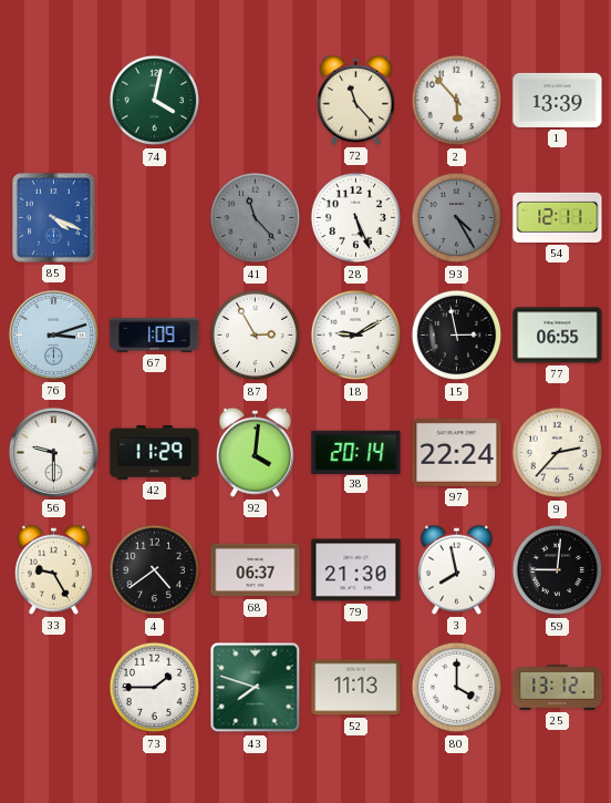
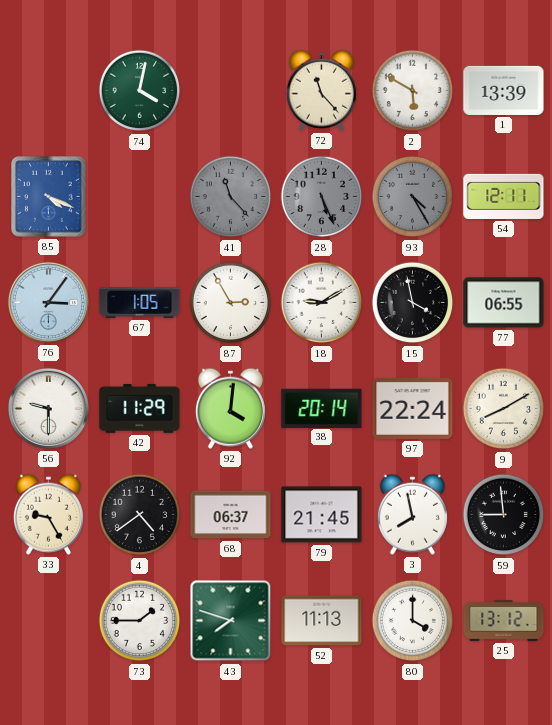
2: 5:53 -> 5:50 (413, 91)
28 dial: white -> grey (322, 197)
76: 3:12 -> 3:06 (48, 302)
67: 1:09 -> 1:05 (140, 303)
15: 2:58 -> 3:58 (413, 303)
9: 2:37 -> 8:10 (504, 409)
79: 21:30 -> 21:45 (322, 515)
59: 9:01 -> 8:59 (504, 515)
